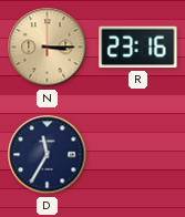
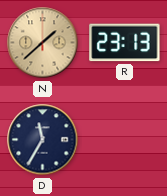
N: 3:15 -> 1:38 (43, 43)
R: 23:16 -> 23:13 (125, 43)
